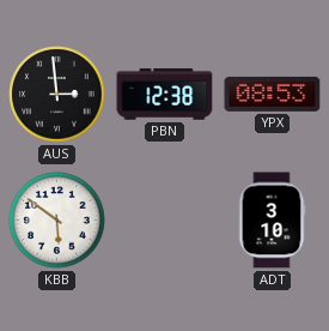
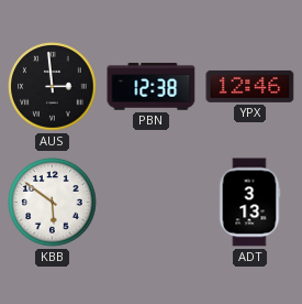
YPX: 08:53 -> 12:46 (250, 86)
ADT: 3:10 -> 3:13 (249, 203)
